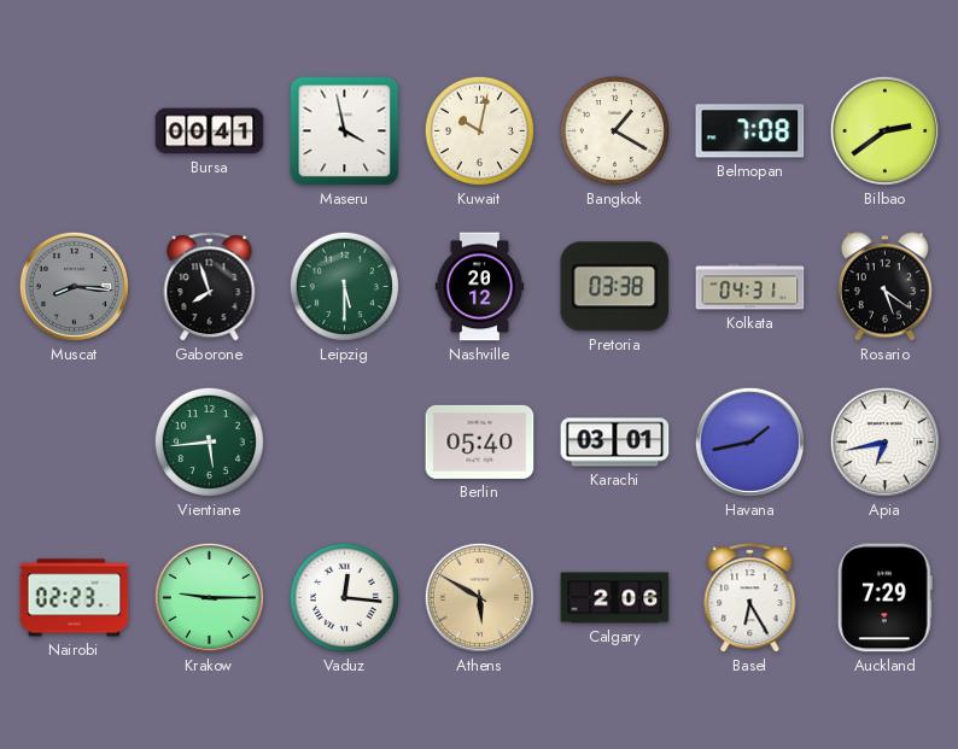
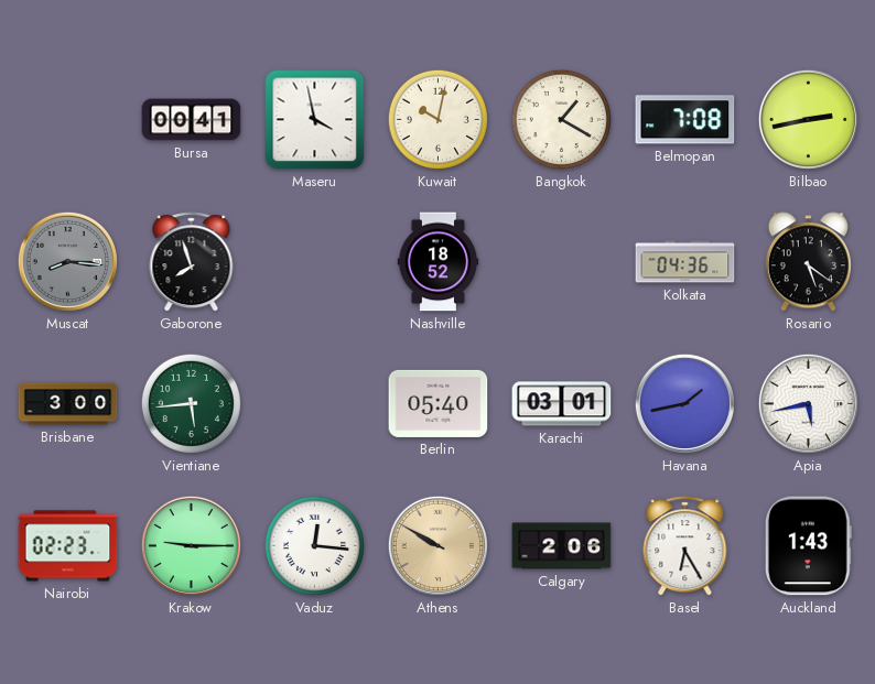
Bilbao: 2:39 -> 2:43 (808, 119)
Leipzig: 5:30 -> none (344, 286)
Nashville: 20:12 -> 18:52 (439, 262)
Pretoria: 03:38 -> none (615, 287)
Kolkata: 04:31 -> 04:36 (685, 262)
Brisbane: none -> 3:00 (68, 404)
Apia: 6:43 -> 5:43 (808, 403)
Athens: 5:50 -> 9:50 (437, 545)
Auckland: 7:29 -> 1:43 (808, 546)
